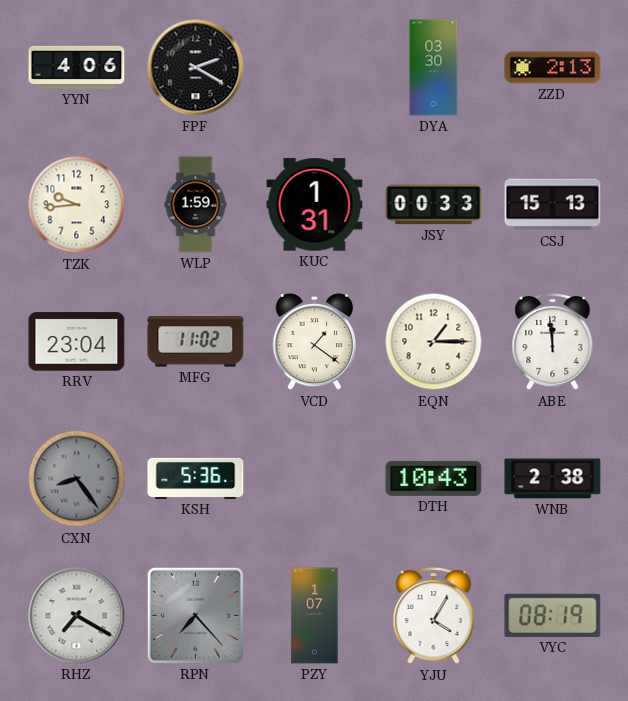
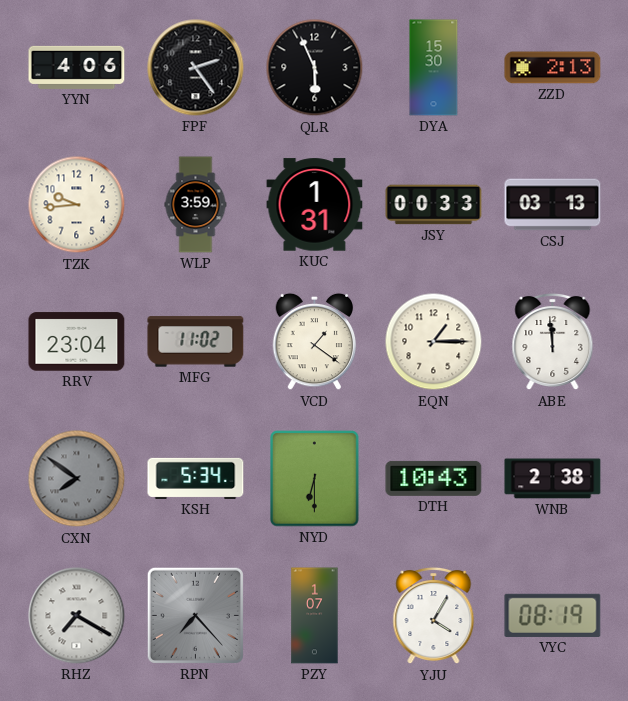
FPF: 2:20 -> 2:24 (196, 68)
QLR: none -> 5:56 (315, 68)
DYA: 03:30 -> 15:30 (434, 68)
WLP: 1:59 -> 3:59 (196, 205)
CSJ: 15:13 -> 03:13 (553, 205)
CXN: 8:24 -> 7:51 (77, 479)
KSH: 5:36 -> 5:34 (196, 478)
NYD: none -> 6:30 (315, 479)
